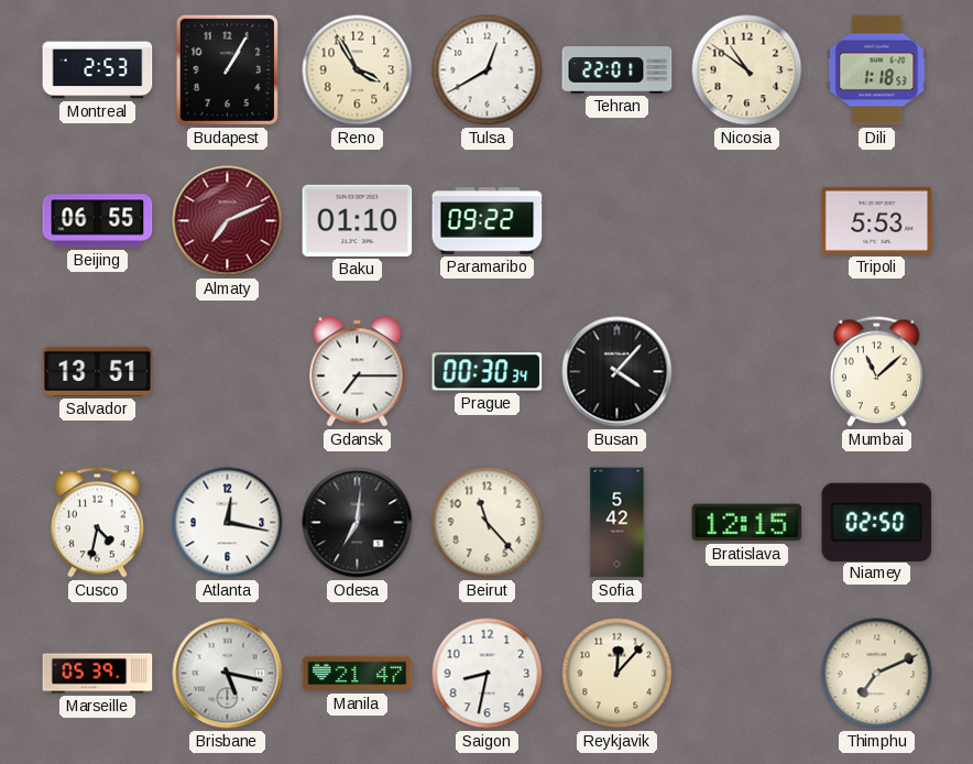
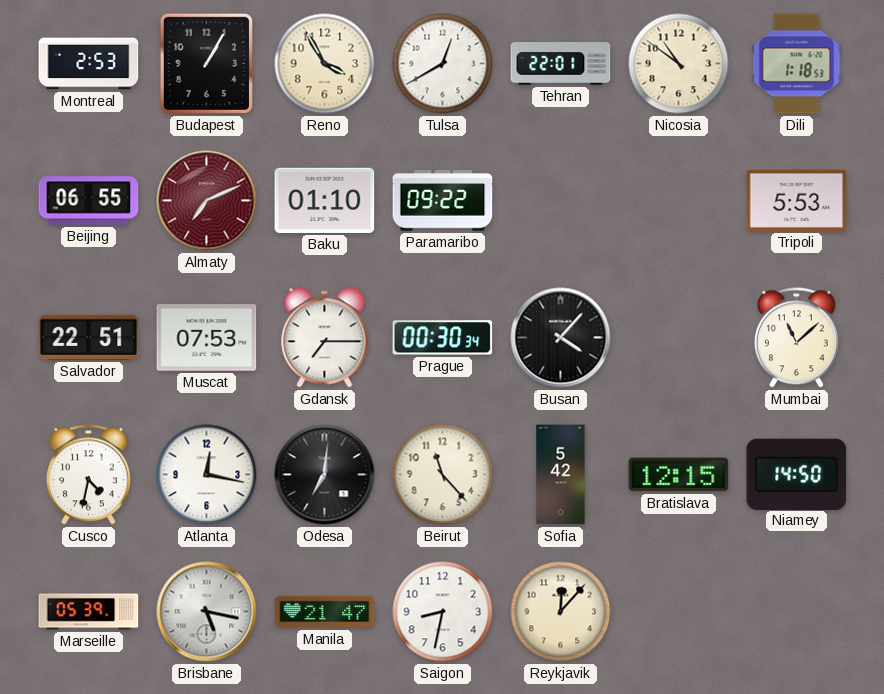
Salvador: 13:51 -> 22:51 (89, 337)
Muscat: none -> 07:53 (207, 338)
Niamey: 02:50 -> 14:50 (797, 474)
Thimphu: 7:11 -> none (877, 674)
